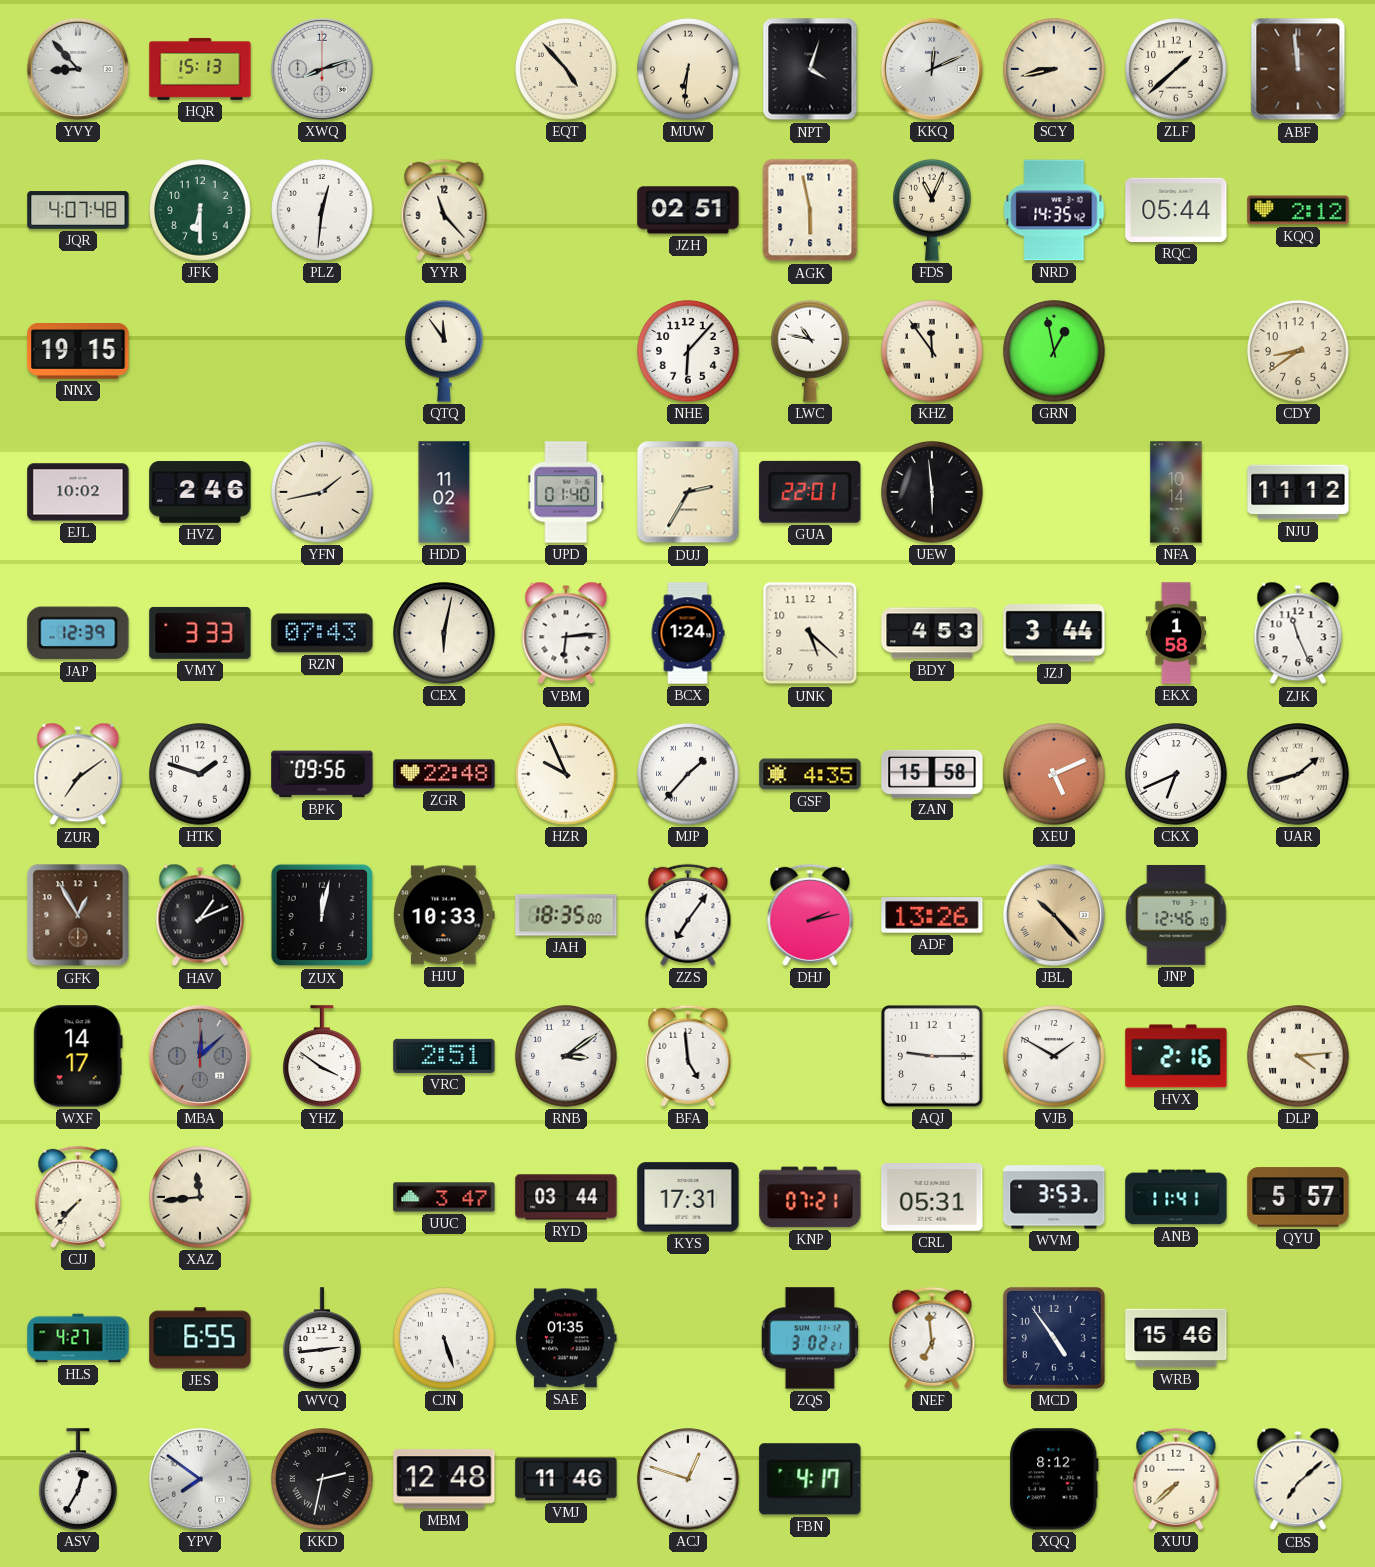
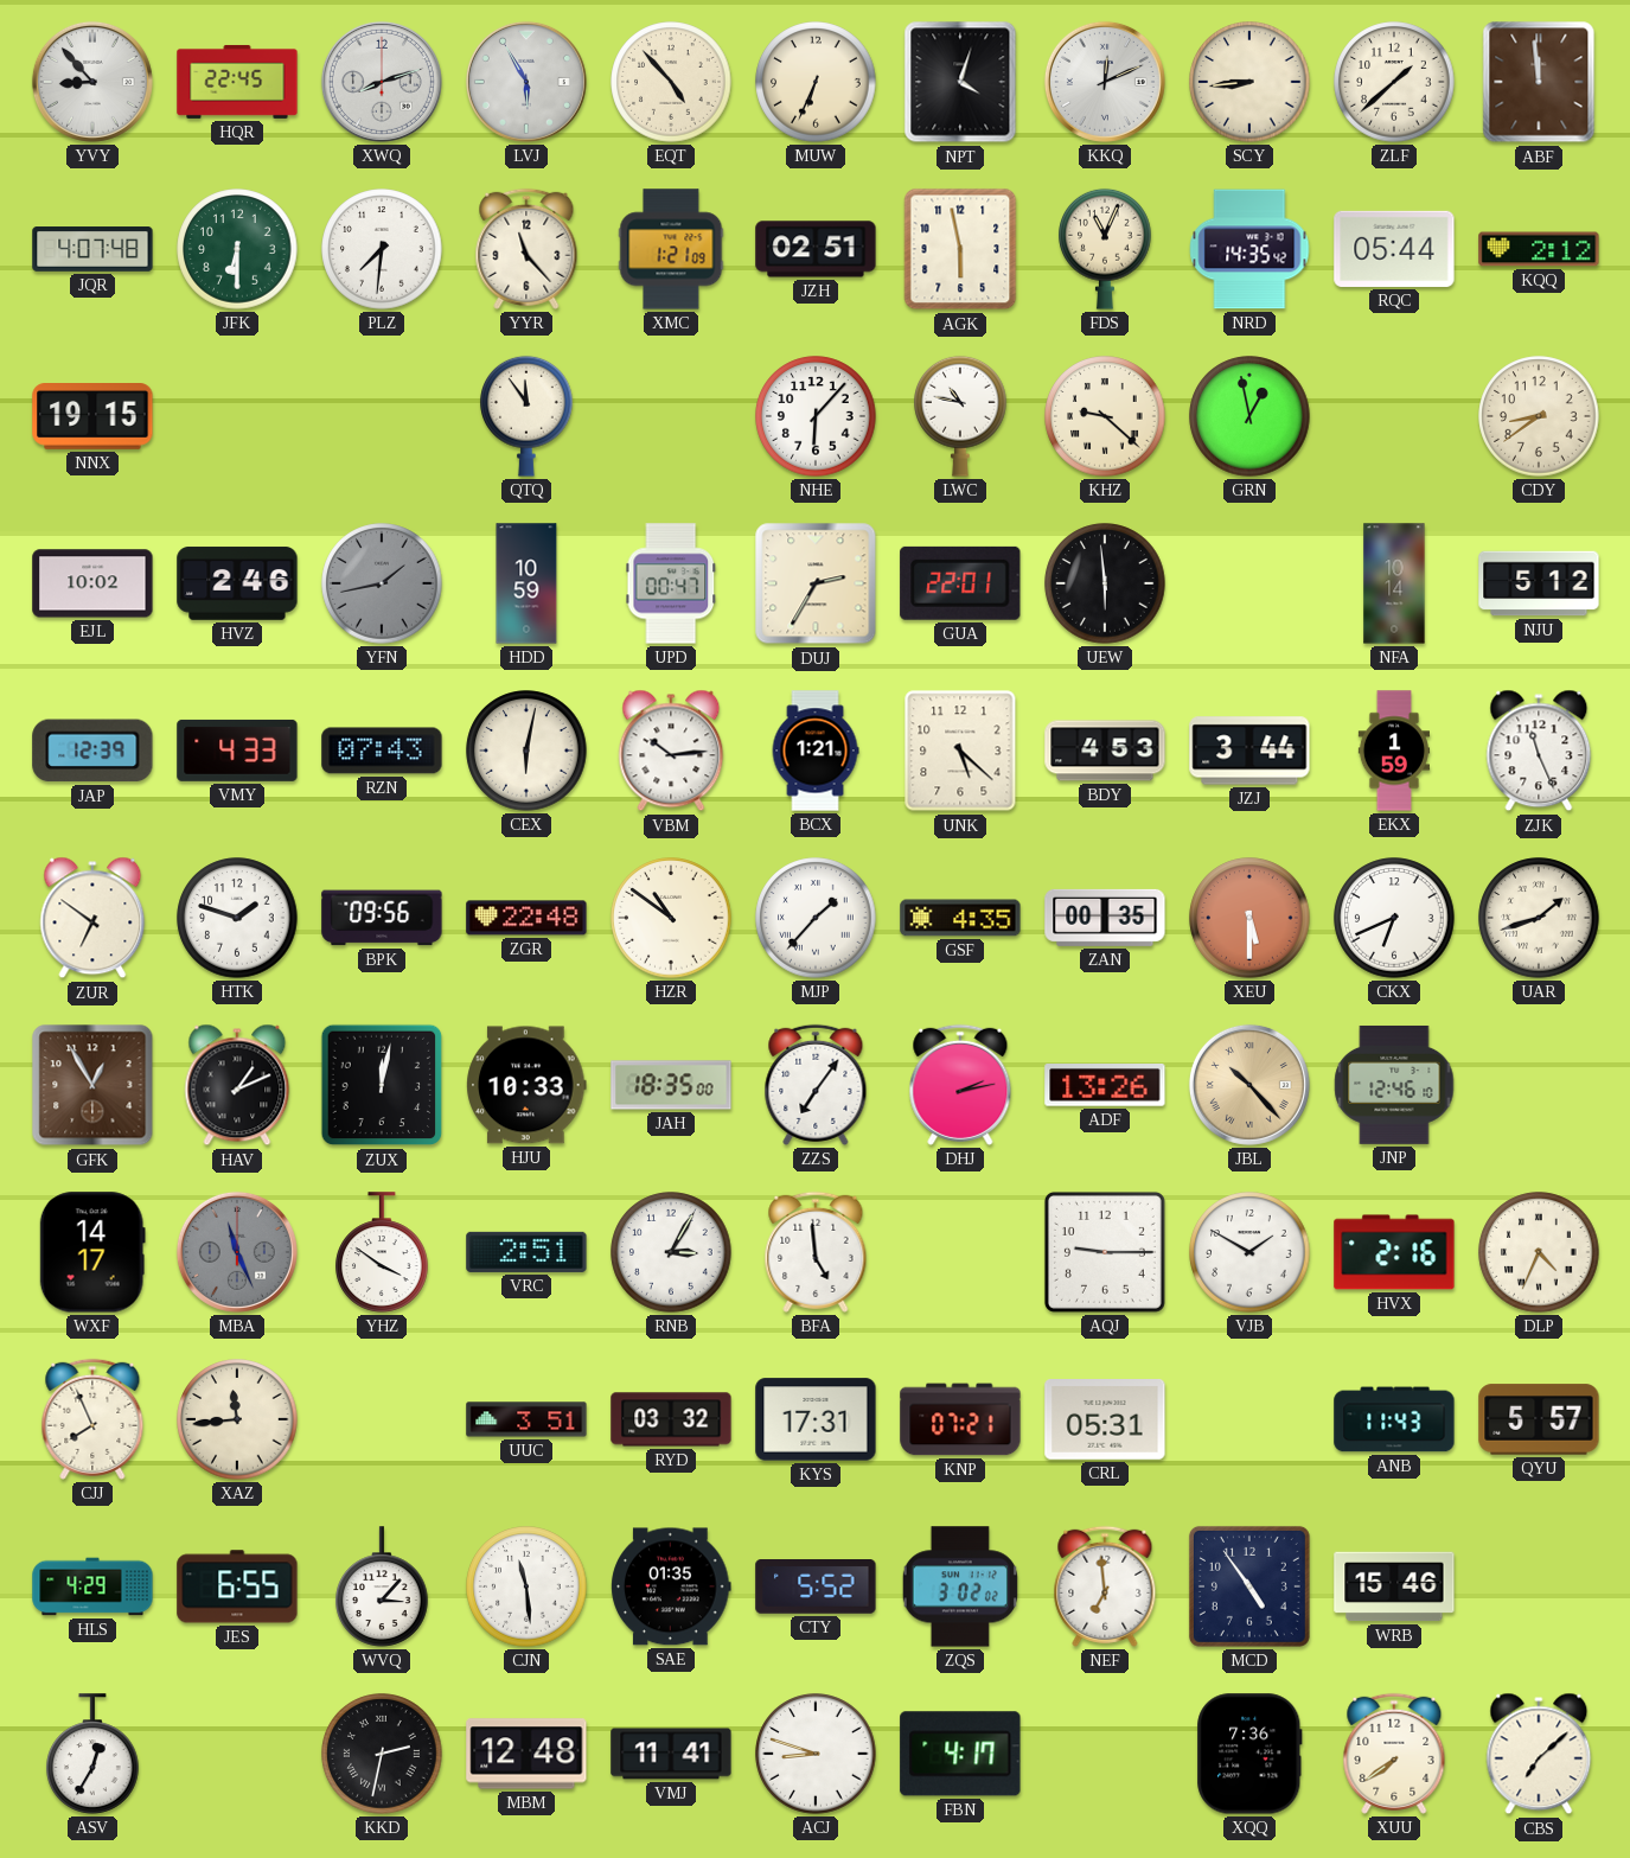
HQR: 15:13 -> 22:45 (237, 82)
LVJ: none -> 5:55 (526, 82)
MUW: 6:31 -> 6:34 (816, 82)
SCY: 8:43 -> 8:44 (1249, 82)
PLZ: 12:31 -> 7:31 (382, 249)
XMC: none -> 1:21 (671, 249)
KHZ: 11:54 -> 9:22 (1105, 416)
YFN dial: cream -> grey (382, 583)
HDD: 11:02 -> 10:59 (526, 583)
UPD: 01:40 -> 00:47 (671, 583)
NJU: 11:12 -> 5:12 (1539, 583)
VMY: 3:33 -> 4:33 (237, 751)
VBM: 6:14 -> 10:14 (671, 751)
BCX: 1:24 -> 1:21 (816, 751)
EKX: 1:58 -> 1:59 (1393, 751)
ZUR: 7:09 -> 6:51 (92, 918)
HZR: 9:56 -> 10:51 (671, 918)
ZAN: 15:58 -> 00:35 (1105, 918)
XEU: 5:11 -> 5:30 (1249, 918)
MBA: 12:08 -> 11:26 (237, 1252)
RNB: 3:09 -> 3:05 (671, 1252)
DLP: 4:14 -> 4:34 (1539, 1252)
CJJ: 7:37 -> 7:56 (92, 1419)
UUC: 3:47 -> 3:51 (526, 1419)
RYD: 03:44 -> 03:32 (671, 1419)
WVM: 3:53 -> none (1054, 1197)
ANB: 11:41 -> 11:43 (1394, 1419)
HLS: 4:27 -> 4:29 (92, 1586)
WVQ: 2:44 -> 3:07 (382, 1586)
CJN: 5:27 -> 11:29 (526, 1586)
CTY: none -> 5:52 (816, 1588)
ZQS: 3:02:21 -> 3:02:02 (960, 1586)
YPV: 7:51 -> none (200, 1479)
VMJ: 11:46 -> 11:41 (671, 1754)
ACJ: 12:48 -> 8:48 (816, 1754)
XQQ: 8:12 -> 7:36 (1249, 1754)
XUU: 7:38 -> 7:39 (1394, 1754)
